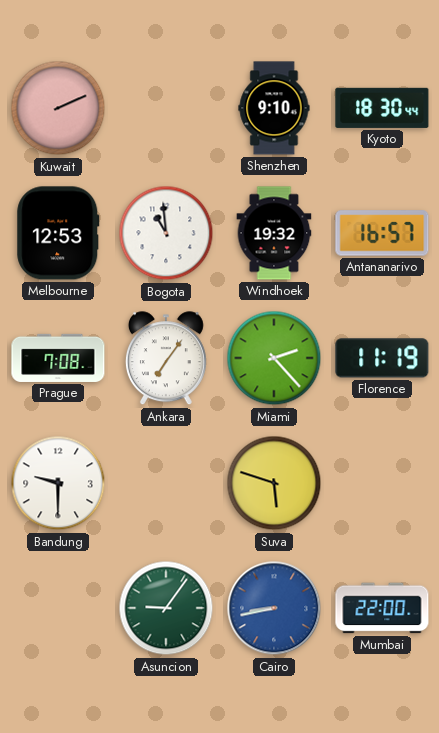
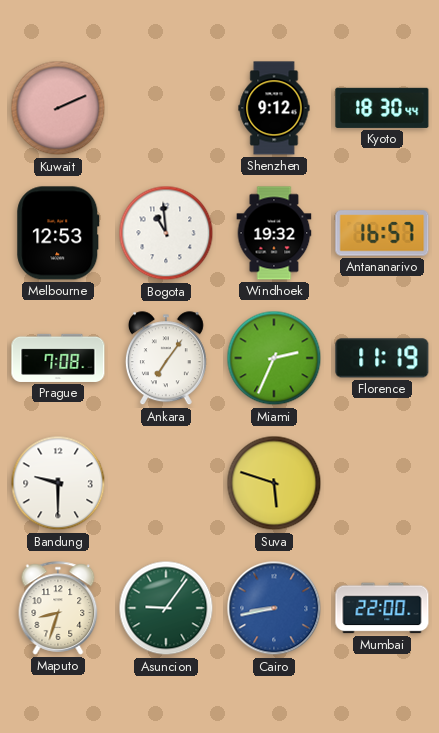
Shenzhen: 9:10 -> 9:12 (274, 108)
Miami: 2:23 -> 2:34 (274, 358)
Maputo: none -> 8:33 (58, 608)
